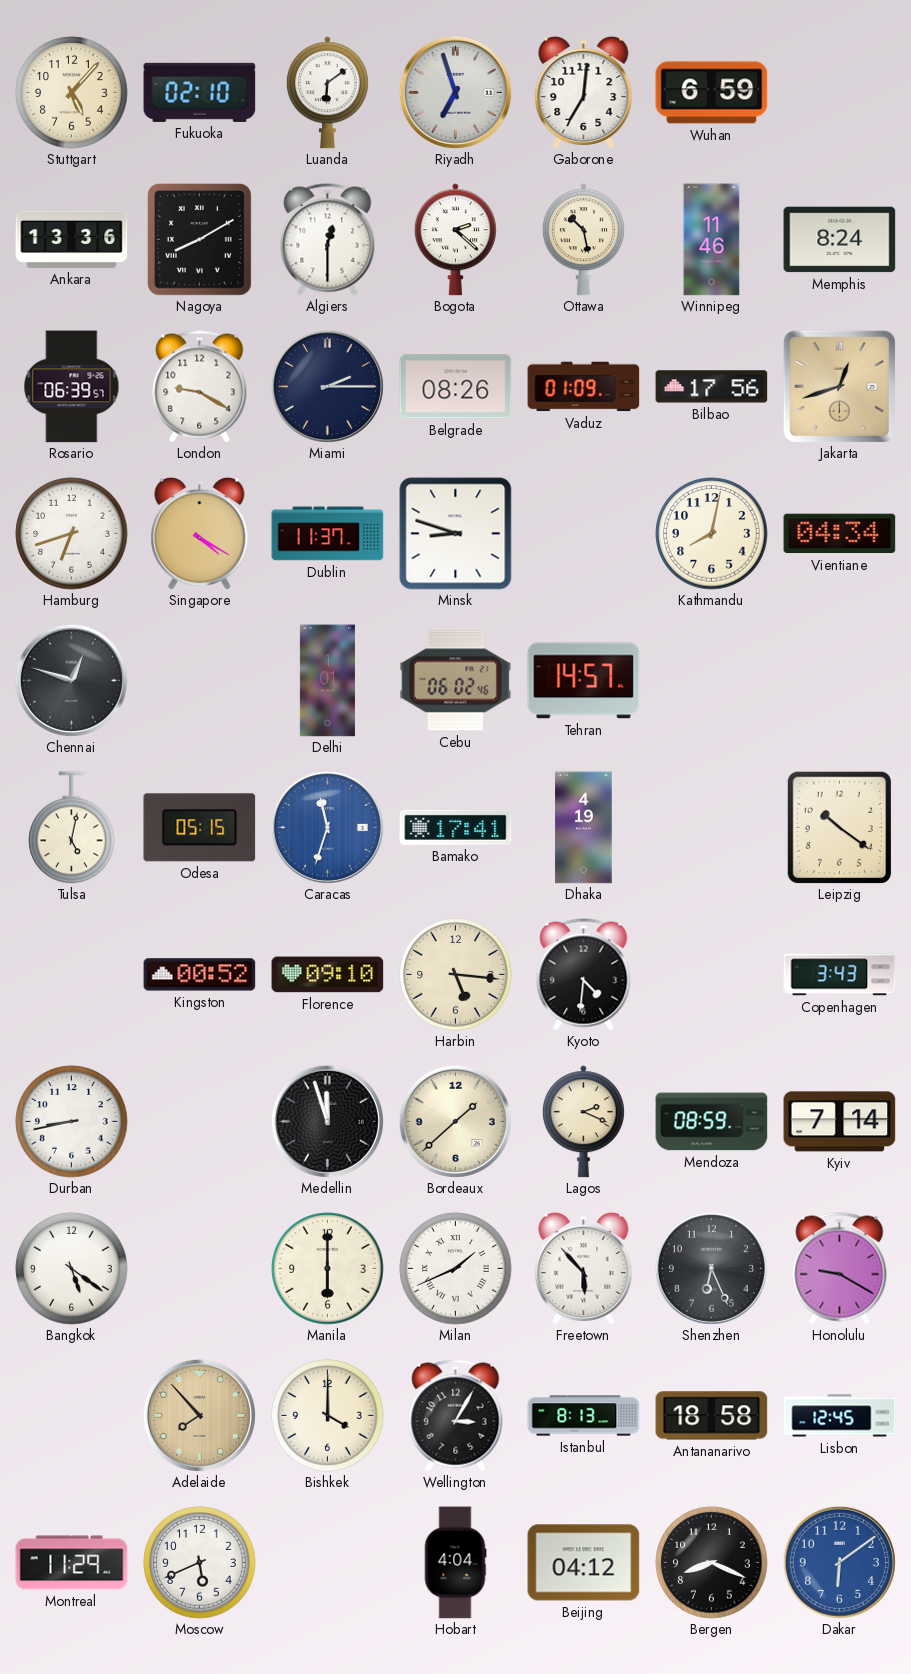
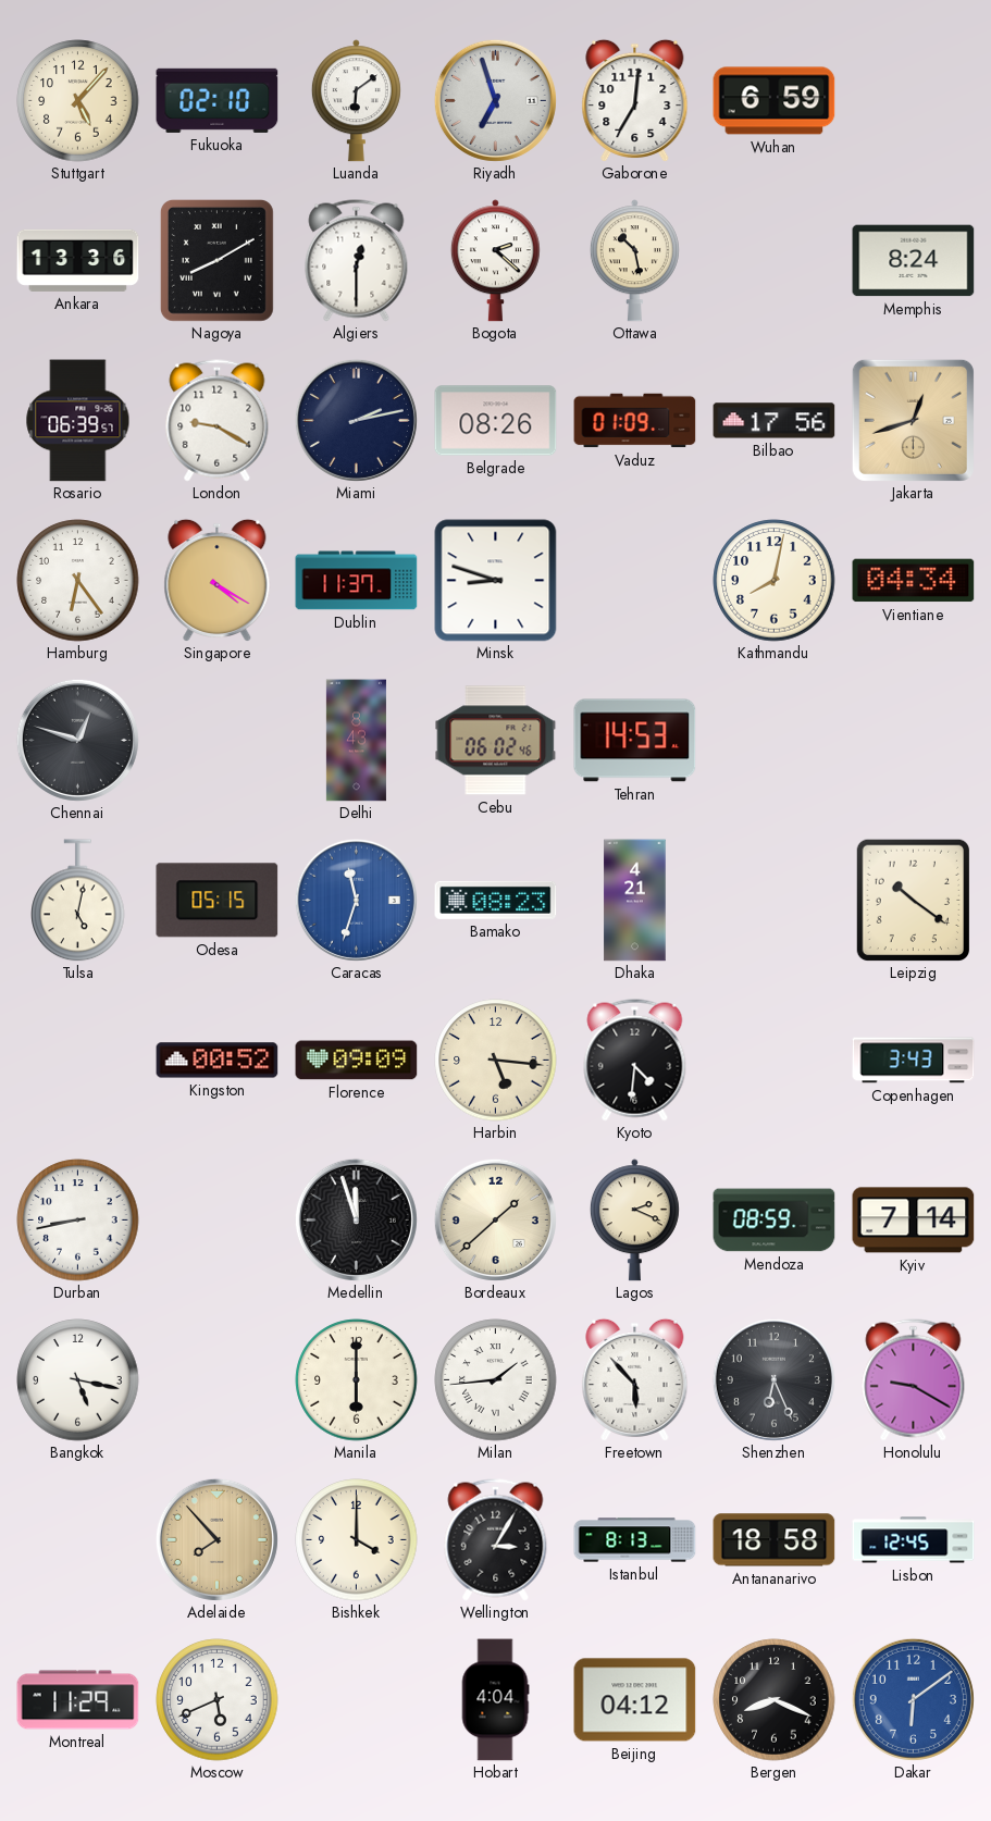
Winnipeg: 11:46 -> none (712, 240)
Miami: 2:15 -> 2:13 (356, 420)
Hamburg: 6:42 -> 6:24 (78, 581)
Delhi: 1:01 -> 8:43 (356, 741)
Tehran: 14:57 -> 14:53 (635, 741)
Bamako: 17:41 -> 08:23 (496, 900)
Dhaka: 4:19 -> 4:21 (635, 901)
Florence: 09:10 -> 09:09 (357, 1061)
Bangkok: 5:21 -> 5:17 (78, 1380)
Milan: 1:41 -> 1:44 (496, 1380)
